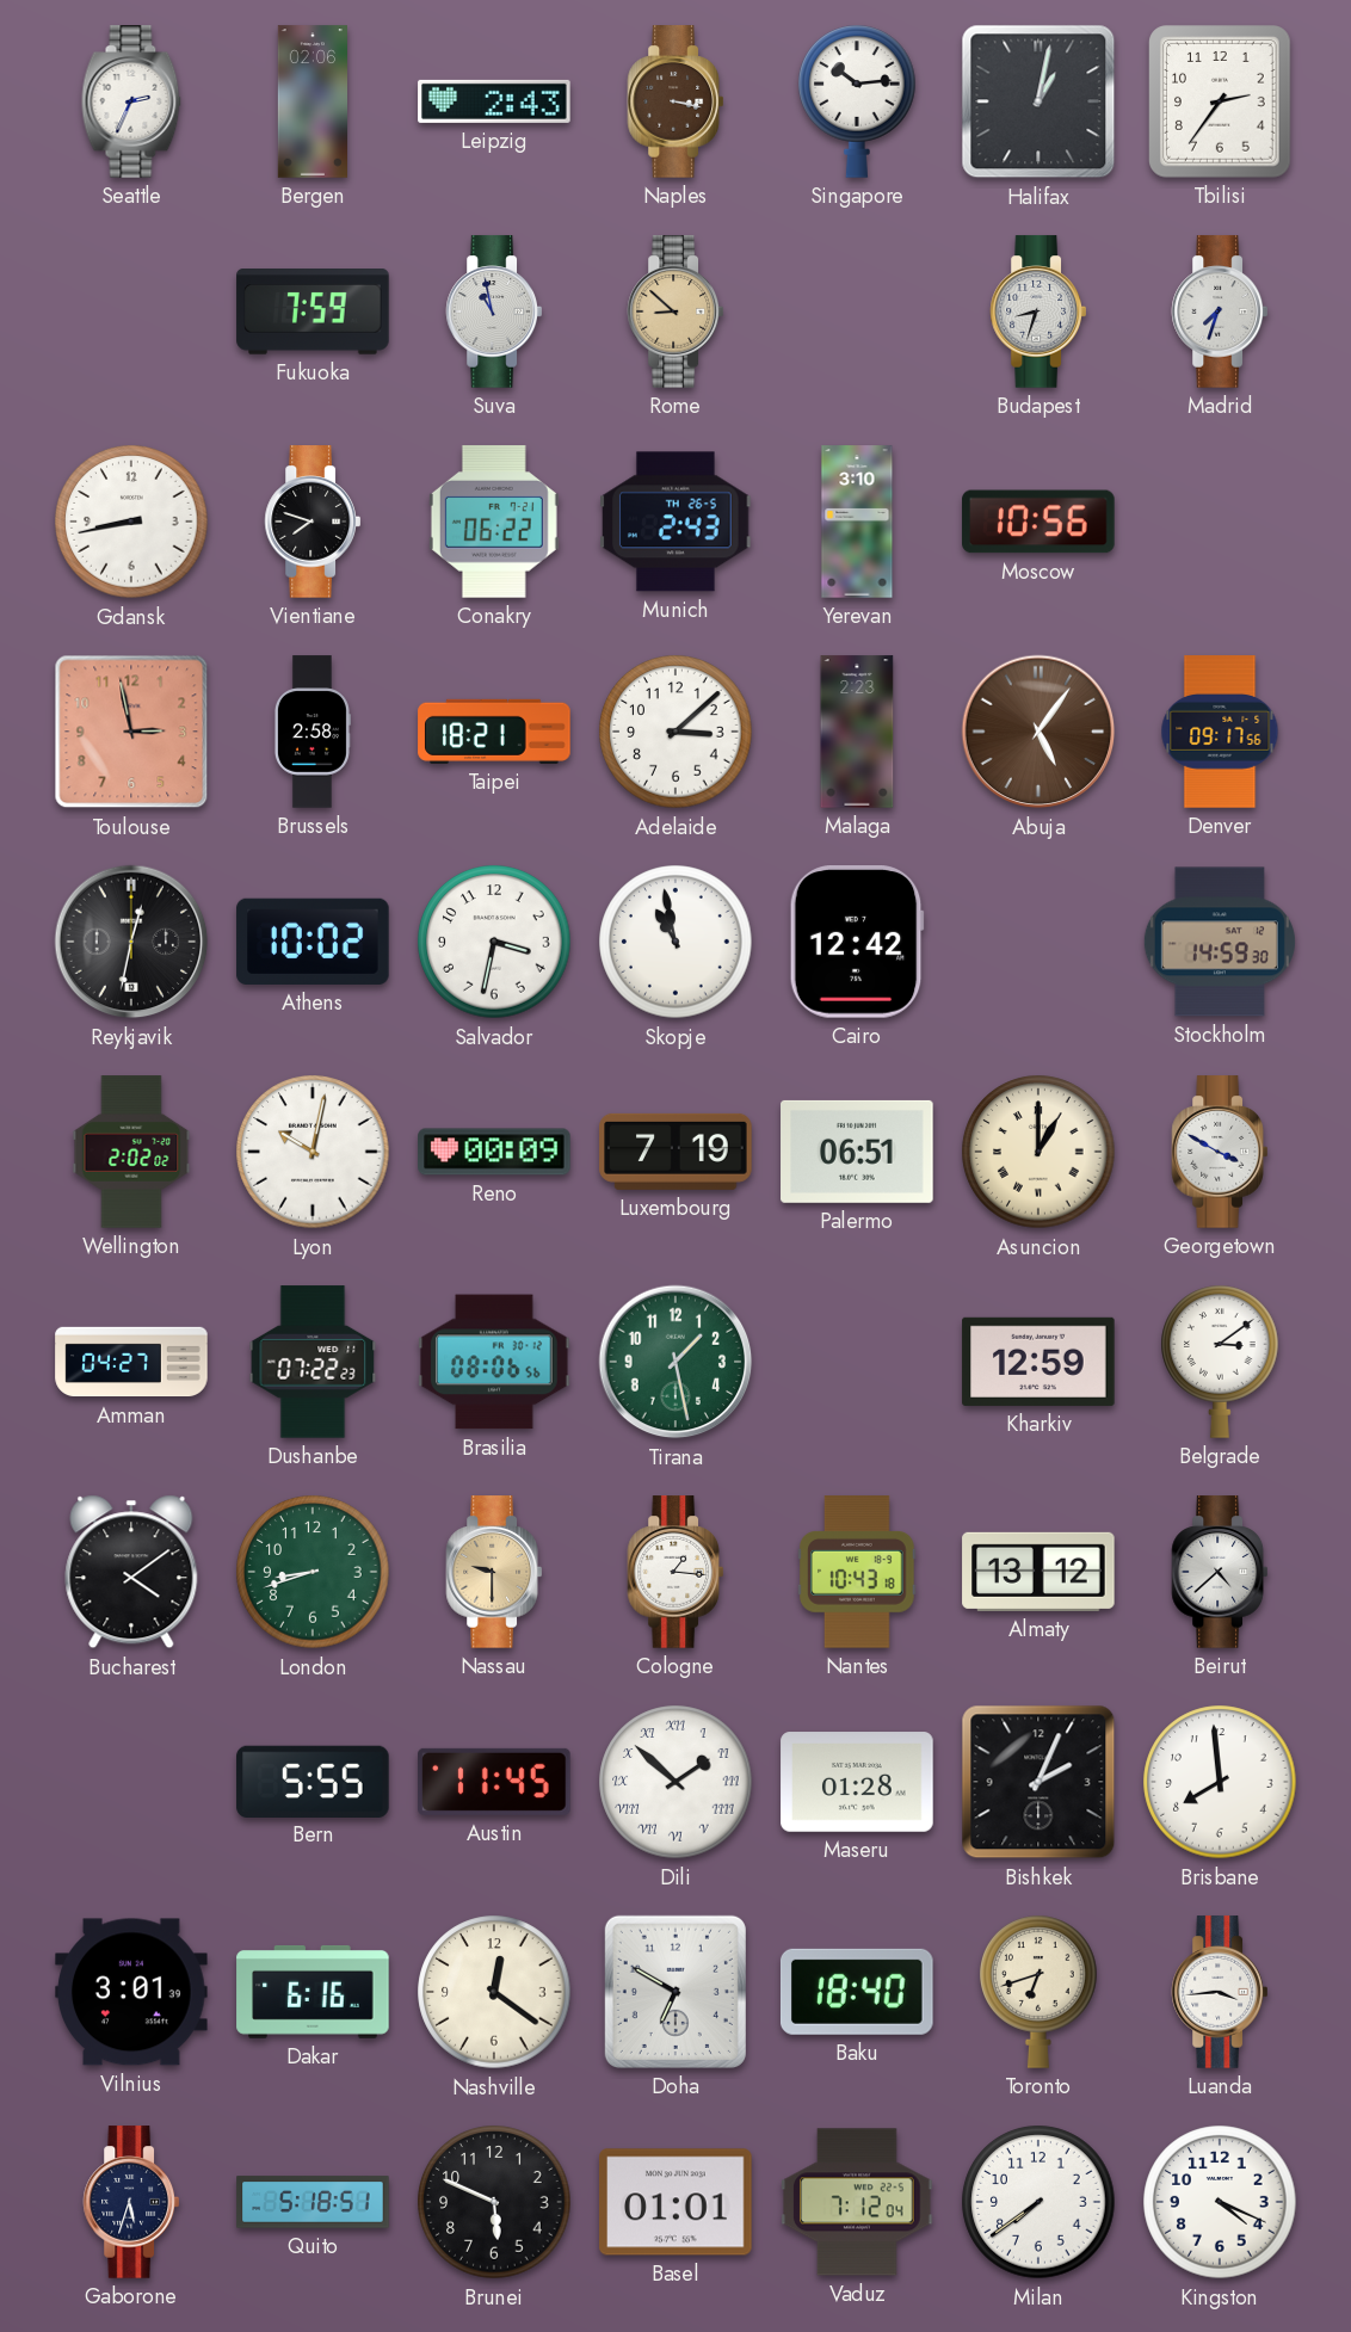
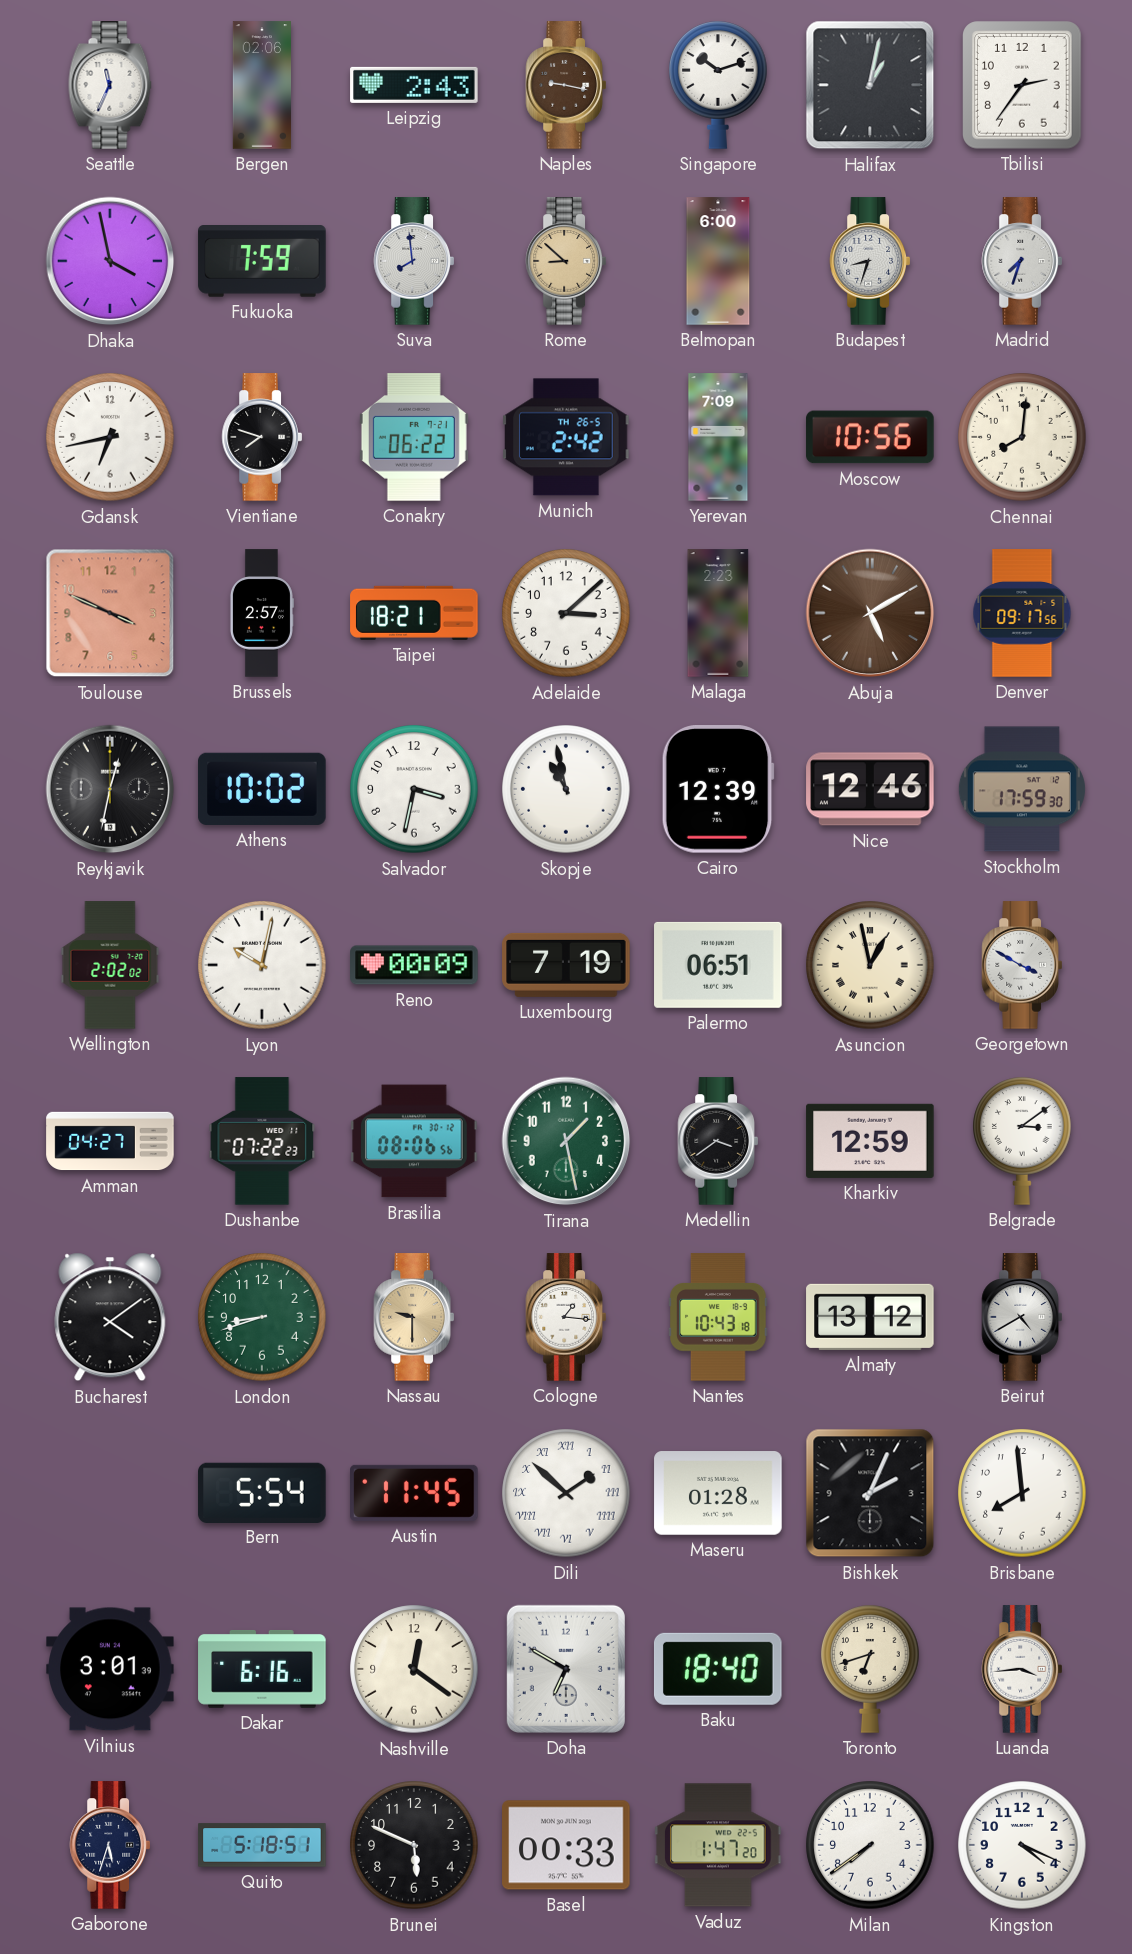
Seattle: 2:34 -> 11:34 (110, 85)
Naples: 3:17 -> 9:17 (565, 85)
Singapore: 10:14 -> 10:12 (718, 85)
Dhaka: none -> 3:58 (110, 261)
Suva: 10:58 -> 7:59 (413, 261)
Belmopan: none -> 6:00 (718, 261)
Gdansk: 8:43 -> 6:43 (110, 437)
Munich: 2:43 -> 2:42 (566, 437)
Yerevan: 3:10 -> 7:09 (718, 437)
Chennai: none -> 8:01 (1022, 437)
Toulouse: 2:58 -> 3:49 (110, 613)
Brussels: 2:58 -> 2:57 (261, 613)
Abuja: 5:06 -> 5:10 (870, 613)
Cairo: 12:42 -> 12:39 (718, 790)
Nice: none -> 12:46 (870, 789)
Stockholm: 14:59 -> 17:59 (1022, 789)
Asuncion: 1:00 -> 12:58 (870, 965)
Medellin: none -> 3:39 (717, 1141)
Beirut: 4:38 -> 4:40 (1021, 1317)
Bern: 5:55 -> 5:54 (262, 1492)
Basel: 01:01 -> 00:33 (566, 1845)
Vaduz: 7:12 -> 1:47 (718, 1845)
